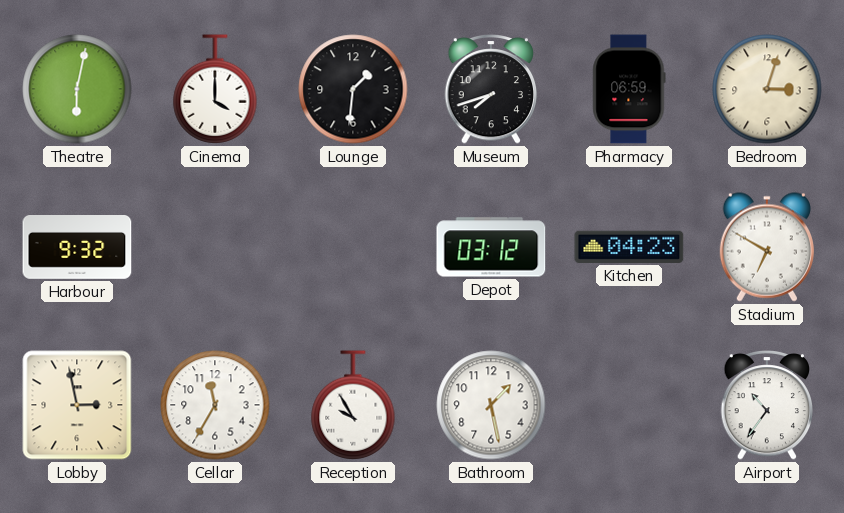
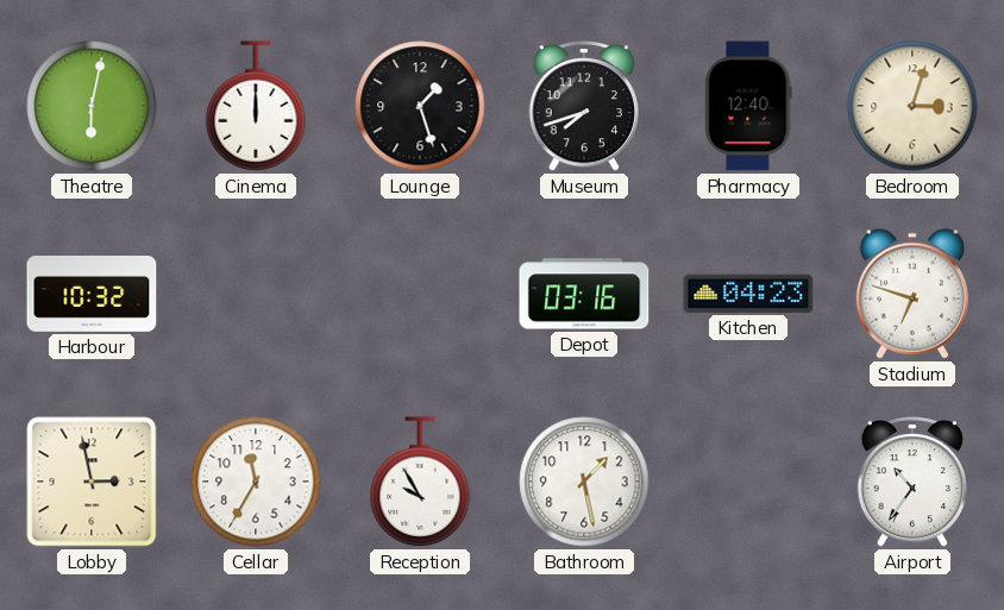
Cinema: 4:00 -> 12:00 (256, 106)
Lounge: 1:31 -> 1:27 (420, 106)
Pharmacy: 06:59 -> 12:40 (748, 106)
Harbour: 9:32 -> 10:32 (92, 295)
Depot: 03:12 -> 03:16 (584, 294)
Stadium: 6:50 -> 6:48 (912, 294)
